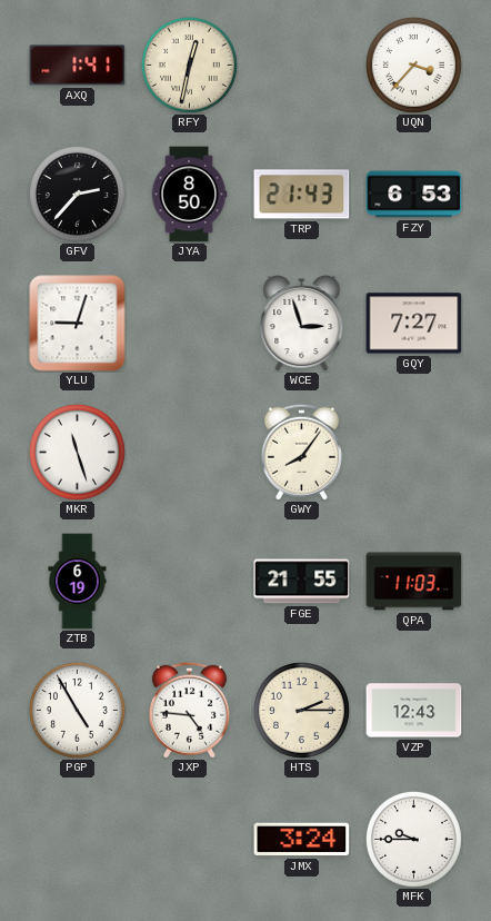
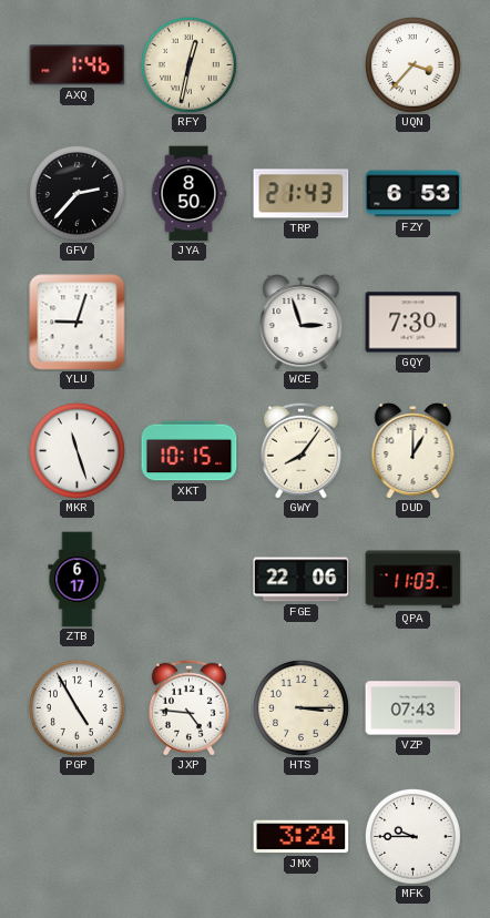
AXQ: 1:41 -> 1:46 (78, 65)
GQY: 7:27 -> 7:30 (414, 323)
XKT: none -> 10:15 (190, 451)
DUD: none -> 1:00 (414, 450)
ZTB: 6:19 -> 6:17 (78, 580)
FGE: 21:55 -> 22:06 (302, 580)
HTS: 2:15 -> 3:15 (300, 707)
VZP: 12:43 -> 07:43 (414, 708)
